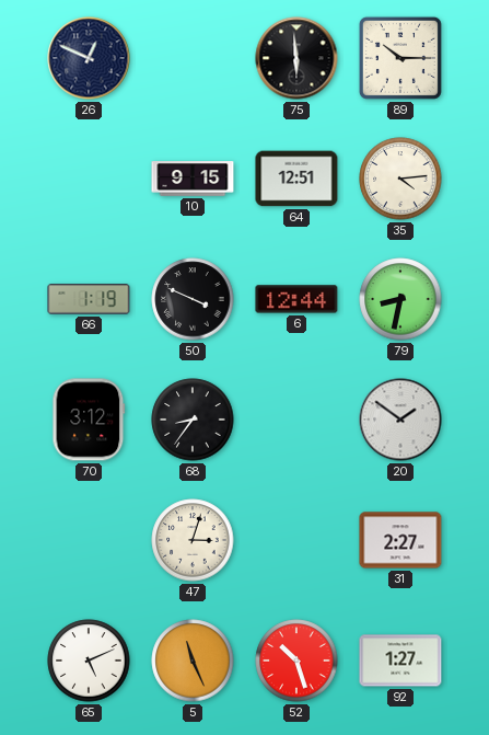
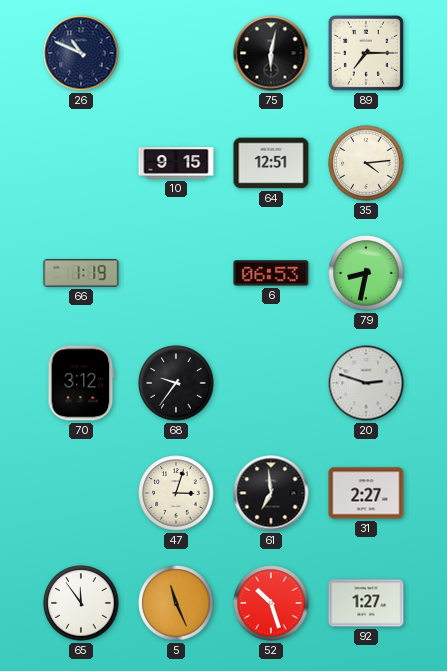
26: 12:49 -> 10:49 (81, 53)
75: 5:59 -> 6:02 (271, 53)
89: 10:15 -> 7:15 (366, 53)
50: 3:49 -> none (193, 299)
6: 12:44 -> 06:53 (271, 273)
68: 8:36 -> 9:36 (176, 383)
20: 1:51 -> 2:48 (366, 383)
61: none -> 6:59 (271, 493)
65: 5:11 -> 11:54 (81, 603)
